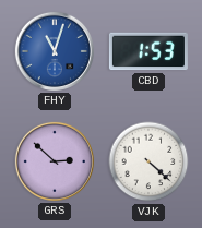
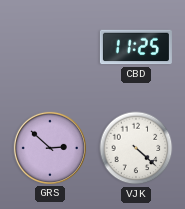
FHY: 11:03 -> none (55, 51)
CBD: 1:53 -> 11:25 (136, 47)
